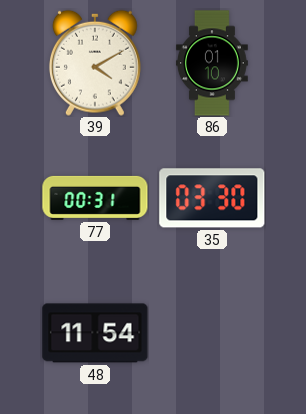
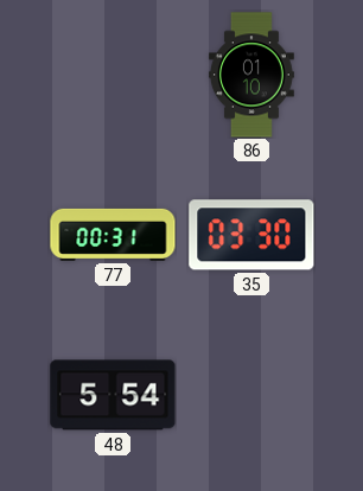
39: 4:10 -> none (95, 63)
48: 11:54 -> 5:54 (113, 395)
